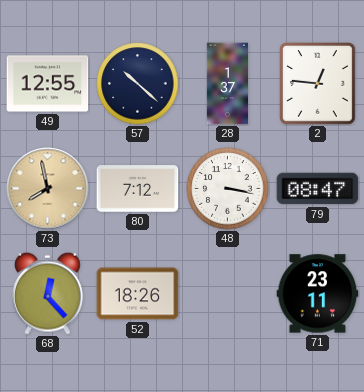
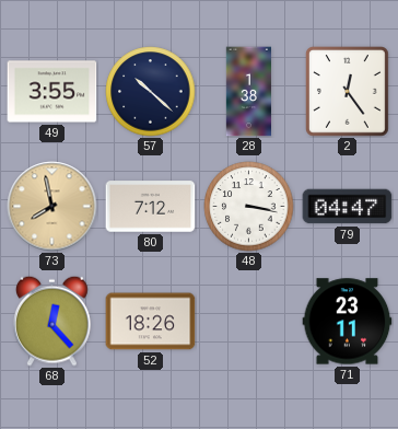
49: 12:55 -> 3:55 (52, 92)
28: 1:37 -> 1:38 (249, 92)
2: 12:46 -> 12:24 (348, 92)
79: 08:47 -> 04:47 (348, 207)
